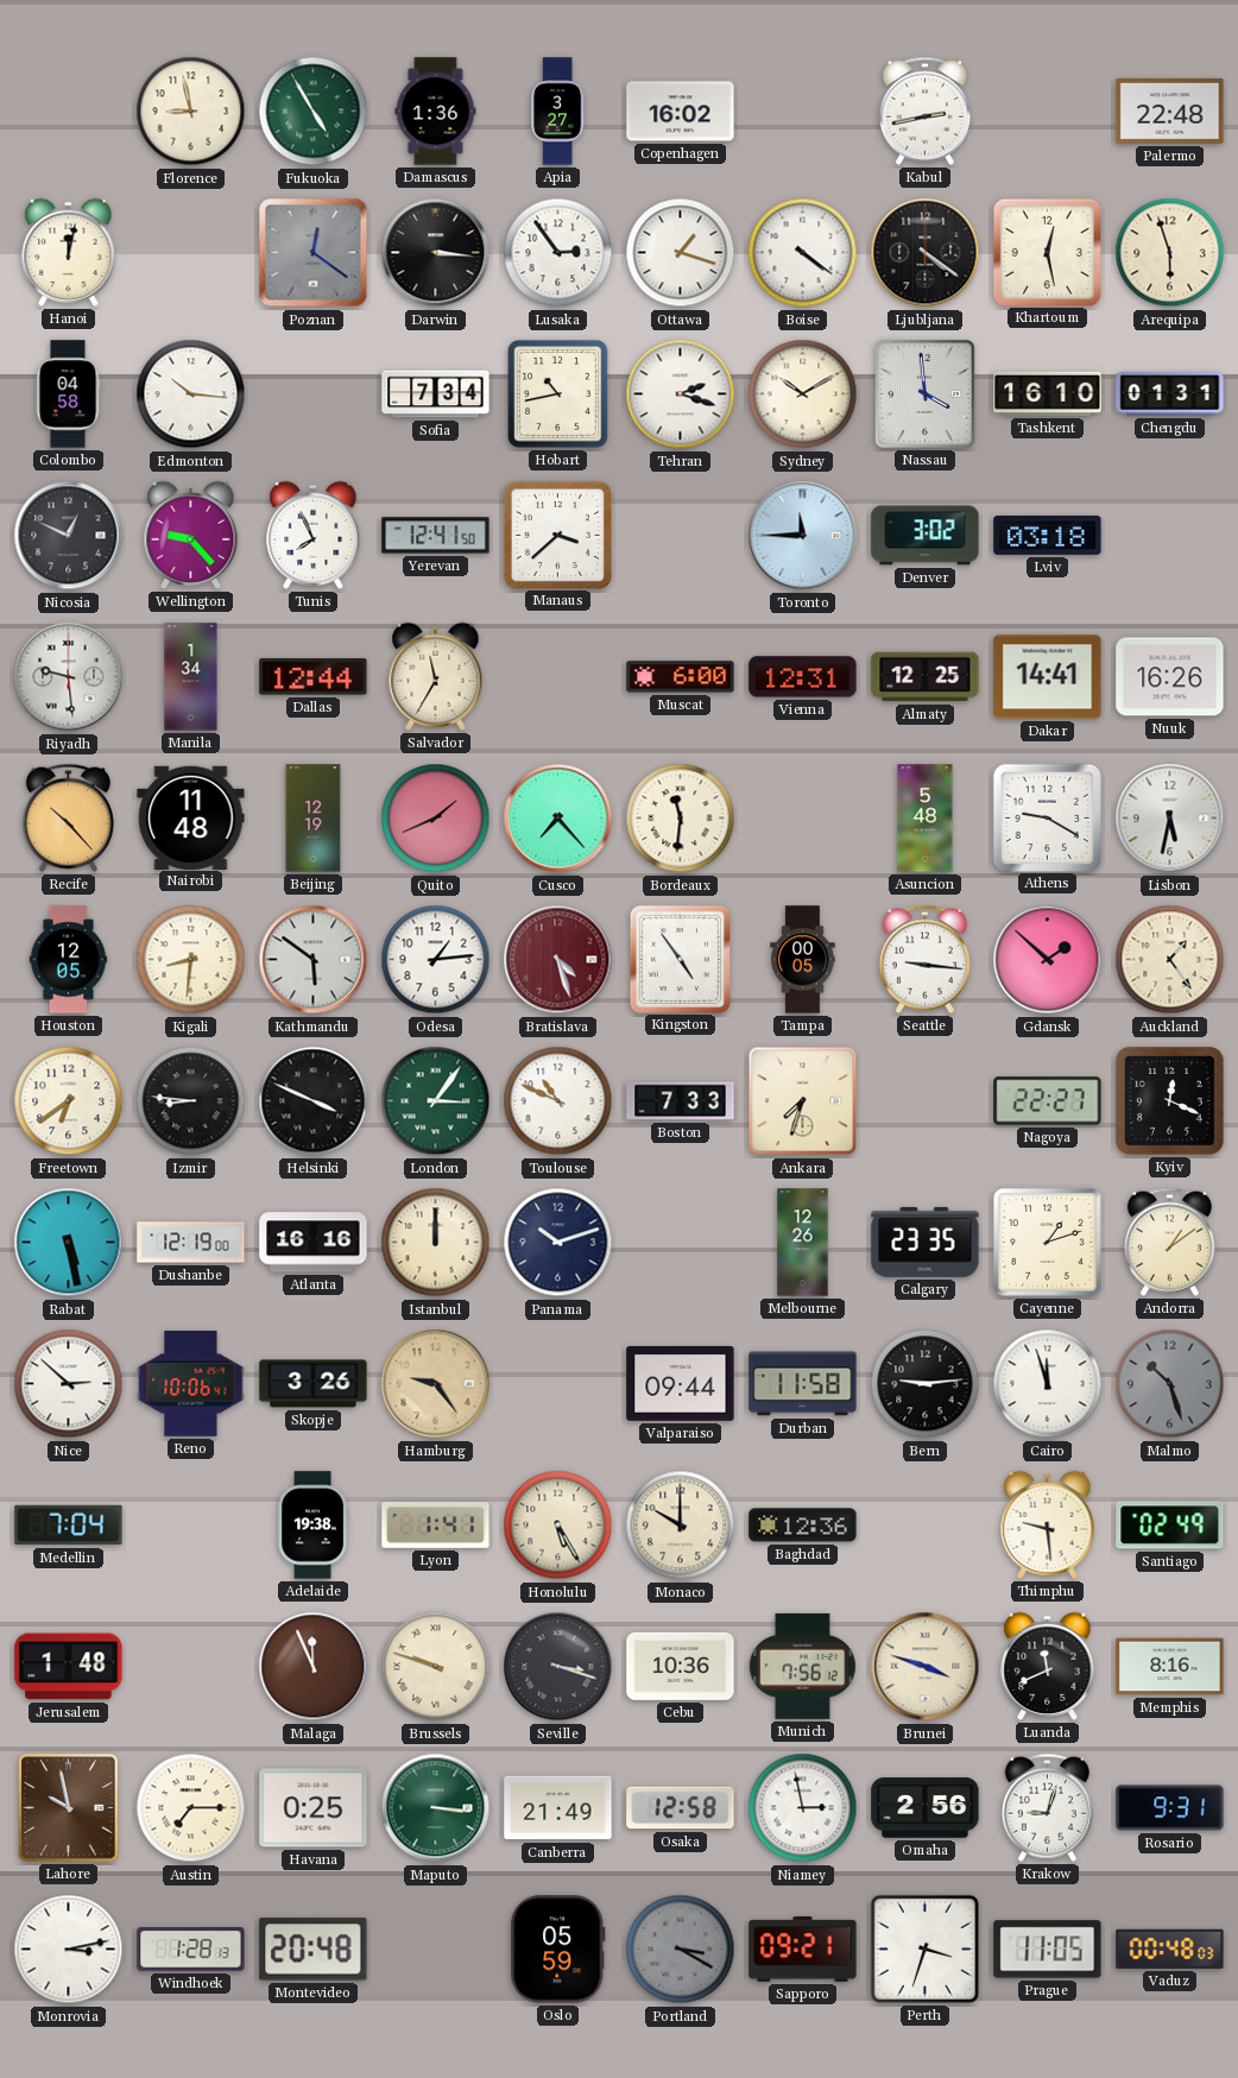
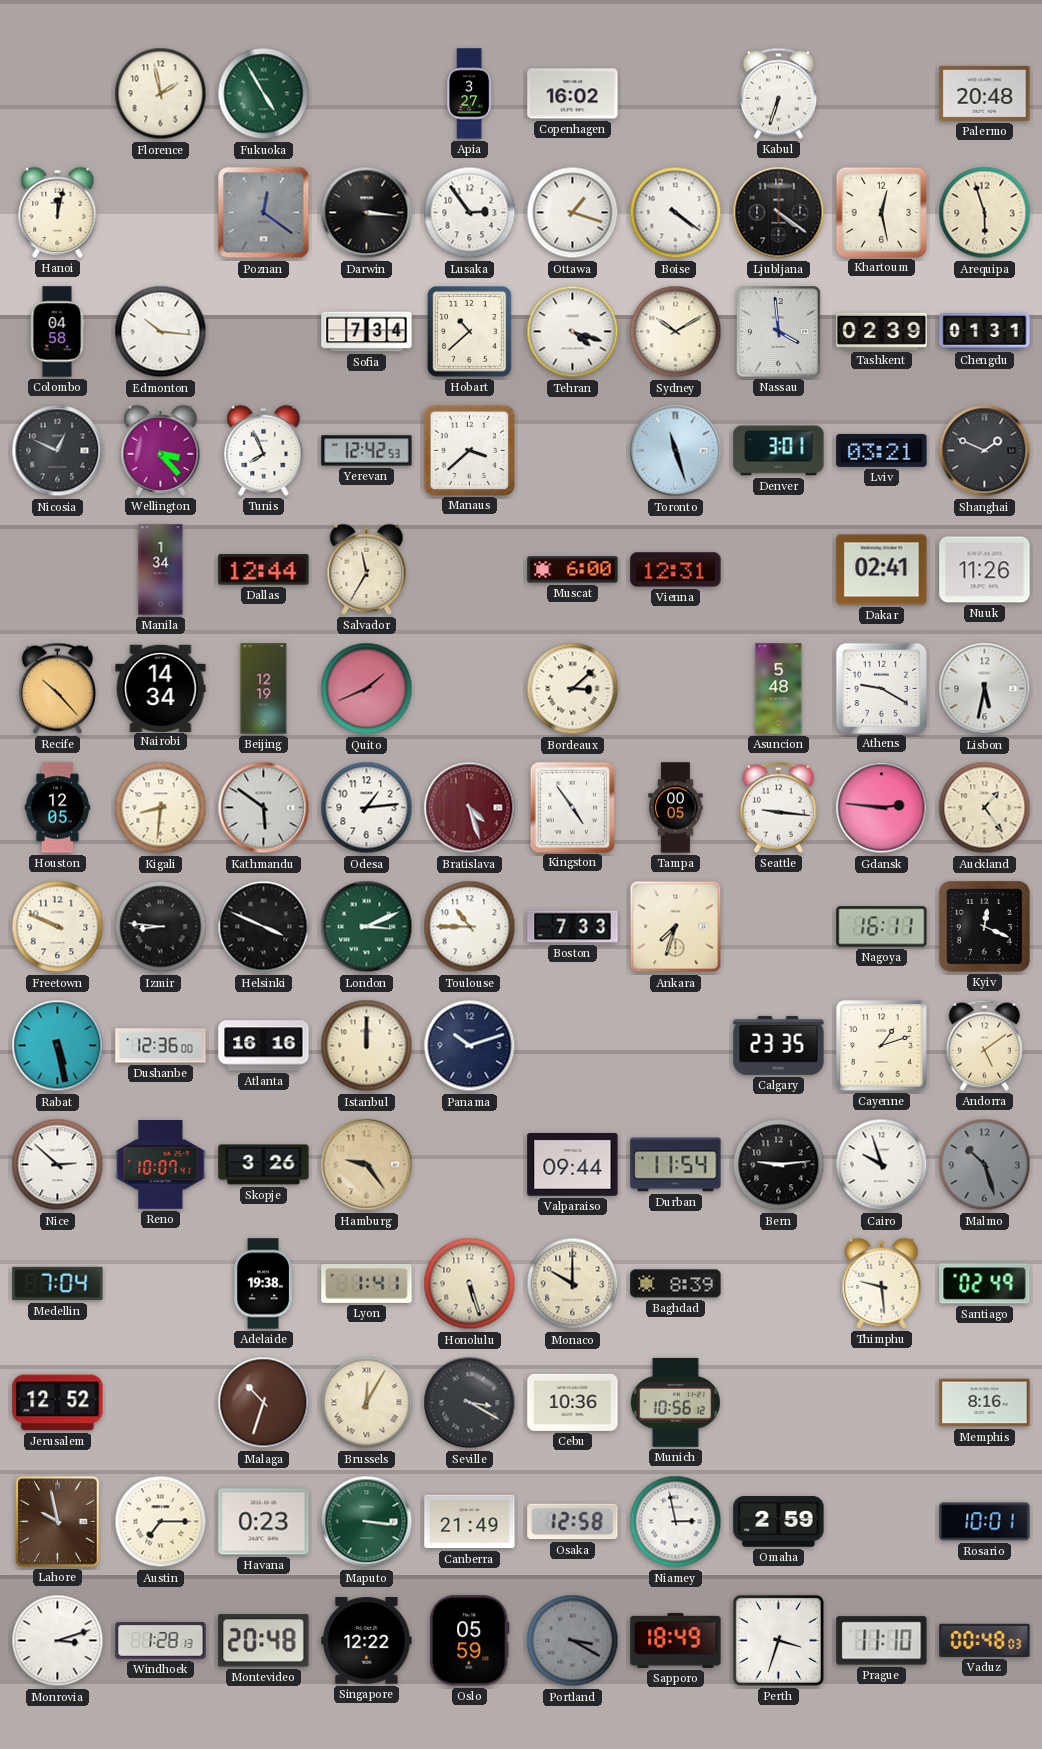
Florence: 8:58 -> 1:58 (161, 94)
Damascus: 1:36 -> none (436, 112)
Kabul: 2:43 -> 6:33 (778, 93)
Palermo: 22:48 -> 20:48 (985, 93)
Hobart: 10:43 -> 10:38 (470, 332)
Tehran: 2:18 -> 4:18 (573, 332)
Tashkent: 16:10 -> 02:39 (882, 331)
Wellington: 9:23 -> 3:23 (161, 450)
Yerevan: 12:41 -> 12:42 (367, 451)
Toronto: 11:45 -> 11:27 (676, 451)
Denver: 3:02 -> 3:01 (779, 451)
Lviv: 03:18 -> 03:21 (882, 450)
Shanghai: none -> 1:49 (985, 451)
Riyadh: 9:29 -> none (69, 677)
Almaty: 12:25 -> none (926, 677)
Dakar: 14:41 -> 02:41 (882, 570)
Nuuk: 16:26 -> 11:26 (985, 570)
Nairobi: 11:48 -> 14:34 (161, 688)
Cusco: 7:23 -> none (558, 819)
Bordeaux: 11:31 -> 3:08 (573, 689)
Gdansk: 1:52 -> 2:46 (882, 808)
Freetown: 6:39 -> 9:49 (58, 927)
London: 3:06 -> 3:11 (367, 927)
Toulouse: 10:49 -> 10:45 (470, 927)
Nagoya: 22:27 -> 16:11 (882, 927)
Dushanbe: 12:19 -> 12:36 (161, 1046)
Melbourne: 12:26 -> none (803, 1243)
Andorra: 1:09 -> 5:09 (984, 1045)
Reno: 10:06 -> 10:07 (161, 1165)
Durban: 11:58 -> 11:54 (676, 1165)
Cairo: 11:57 -> 9:57 (882, 1165)
Honolulu: 5:25 -> 5:27 (470, 1284)
Baghdad: 12:36 -> 8:39 (676, 1284)
Jerusalem: 1:48 -> 12:52 (58, 1403)
Malaga: 11:56 -> 10:33 (264, 1403)
Brussels: 9:48 -> 12:05 (367, 1403)
Seville: 3:18 -> 3:20 (470, 1403)
Munich: 7:56 -> 10:56 (675, 1402)
Brunei: 3:48 -> none (926, 1667)
Luanda: 11:41 -> none (1048, 1666)
Havana: 0:25 -> 0:23 (264, 1522)
Omaha: 2:56 -> 2:59 (779, 1522)
Krakow: 9:03 -> none (1047, 1807)
Rosario: 9:31 -> 10:01 (985, 1522)
Monrovia: 3:13 -> 3:12 (58, 1641)
Singapore: none -> 12:22 (367, 1641)
Sapporo: 09:21 -> 18:49 (676, 1640)
Prague: 11:05 -> 11:10 (882, 1641)
